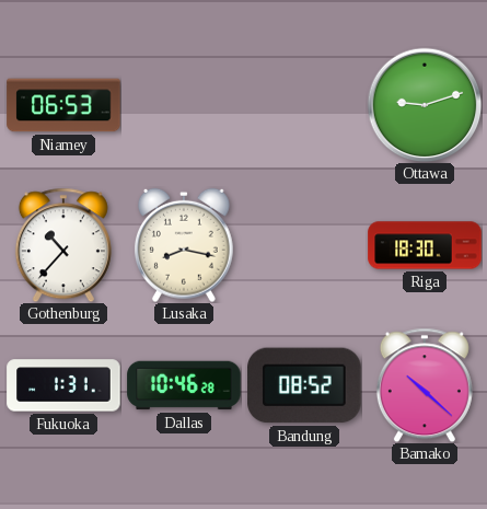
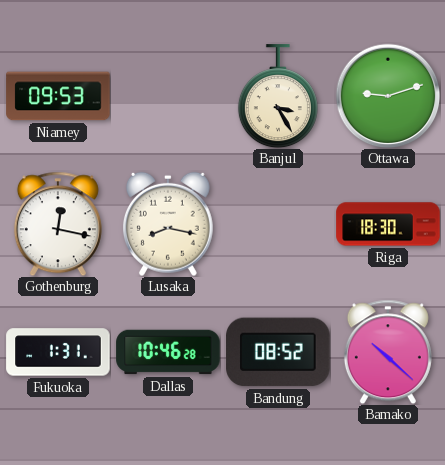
Niamey: 06:53 -> 09:53 (58, 96)
Banjul: none -> 3:25 (278, 96)
Gothenburg: 10:37 -> 12:17 (58, 224)
